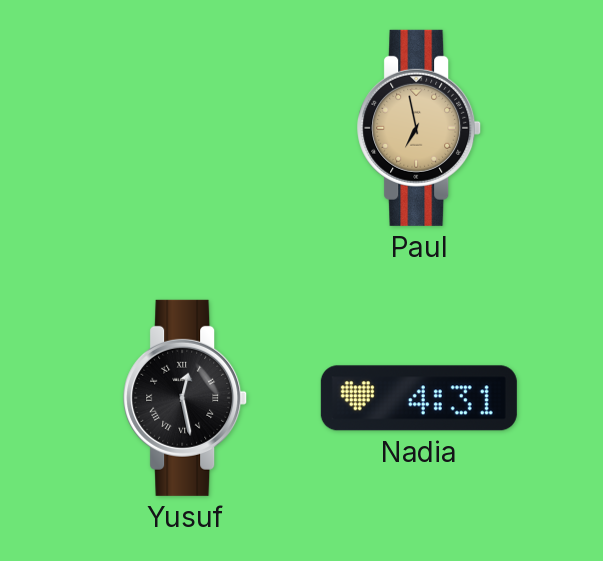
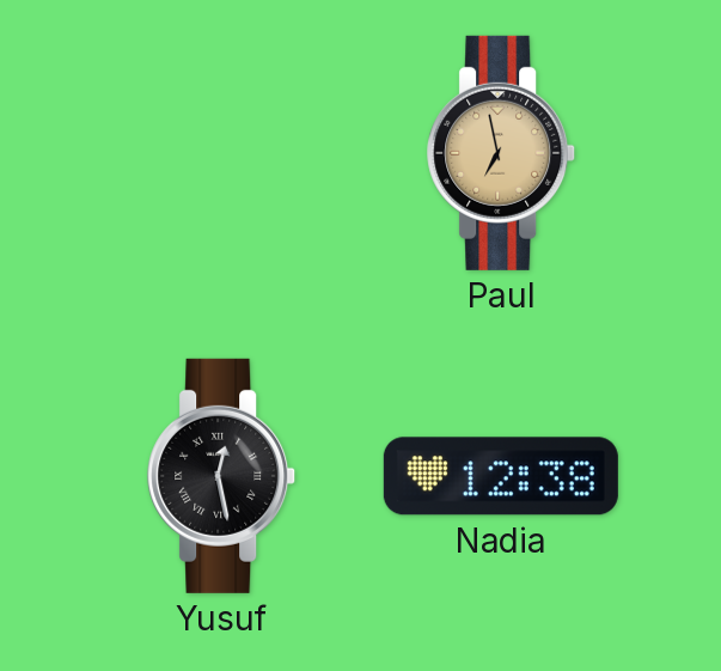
Nadia: 4:31 -> 12:38 (501, 476)
